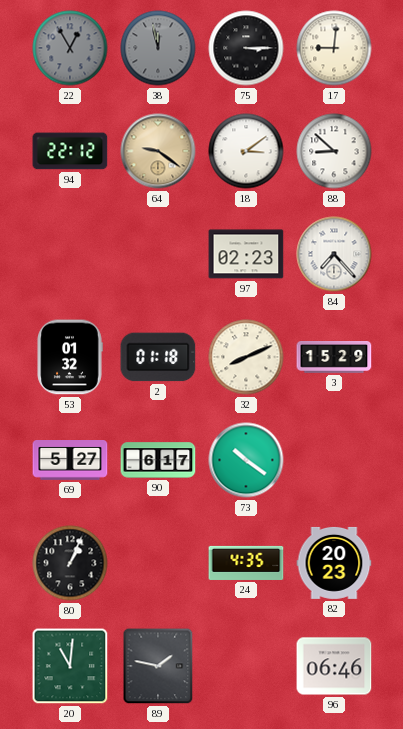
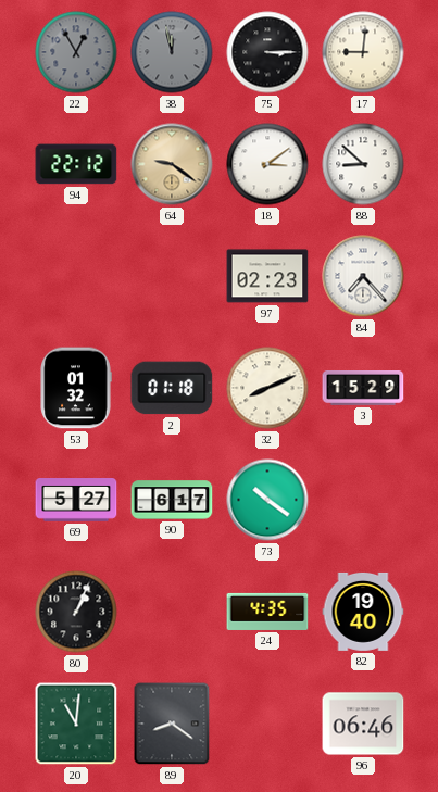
82: 20:23 -> 19:40 (363, 612)
89: 1:47 -> 8:21 (172, 724)
